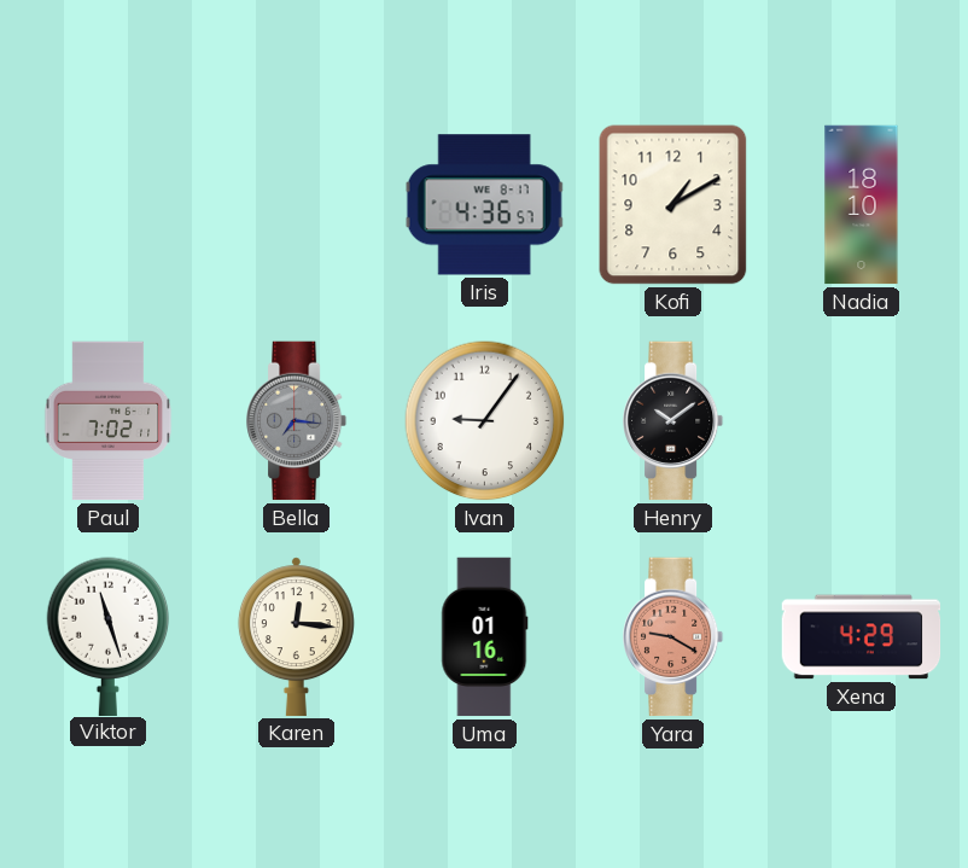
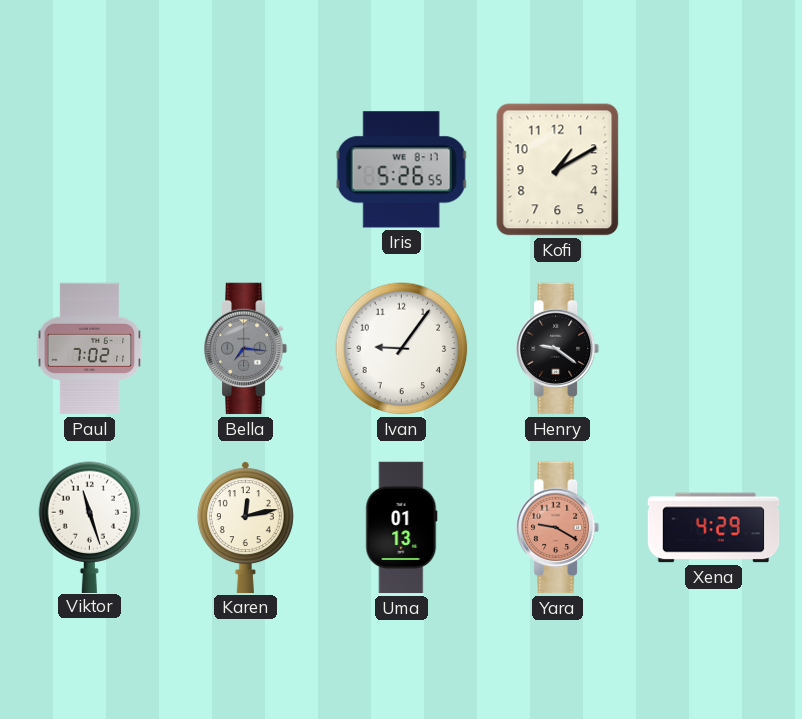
Iris: 4:36 -> 5:26 (402, 170)
Nadia: 18:10 -> none (862, 205)
Henry: 10:09 -> 9:21 (559, 349)
Karen: 12:16 -> 12:13 (245, 527)
Uma: 01:16 -> 01:13 (402, 528)
